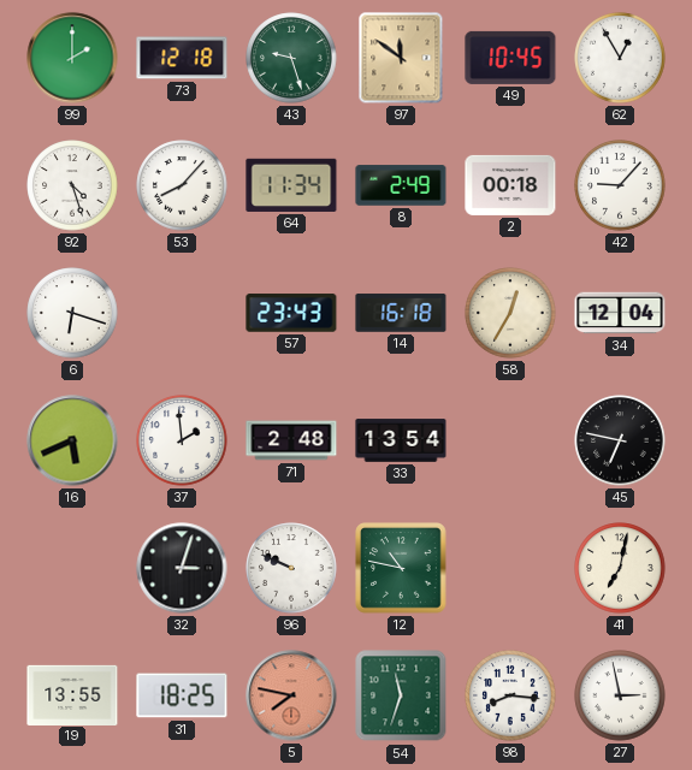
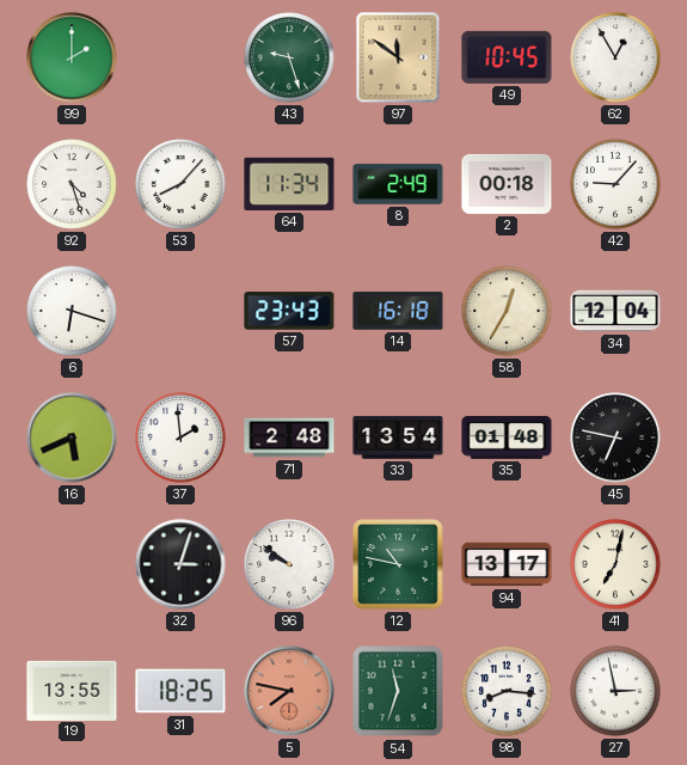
73: 12:18 -> none (182, 58)
35: none -> 01:48 (507, 439)
96: 9:49 -> 9:51 (289, 564)
94: none -> 13:17 (507, 564)
